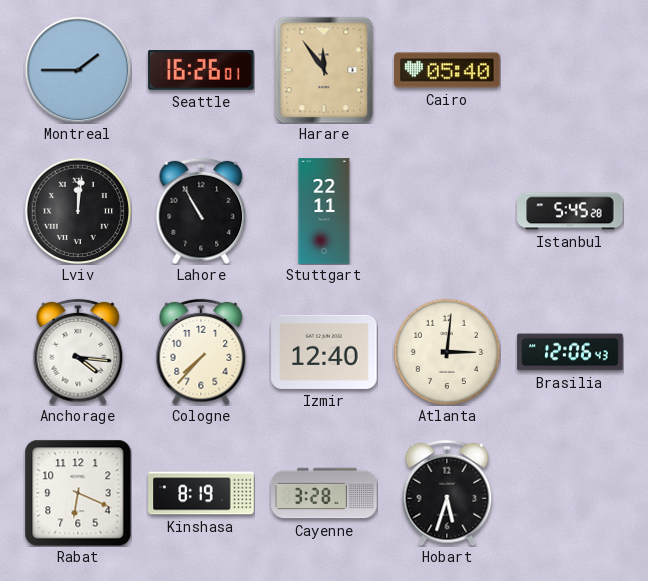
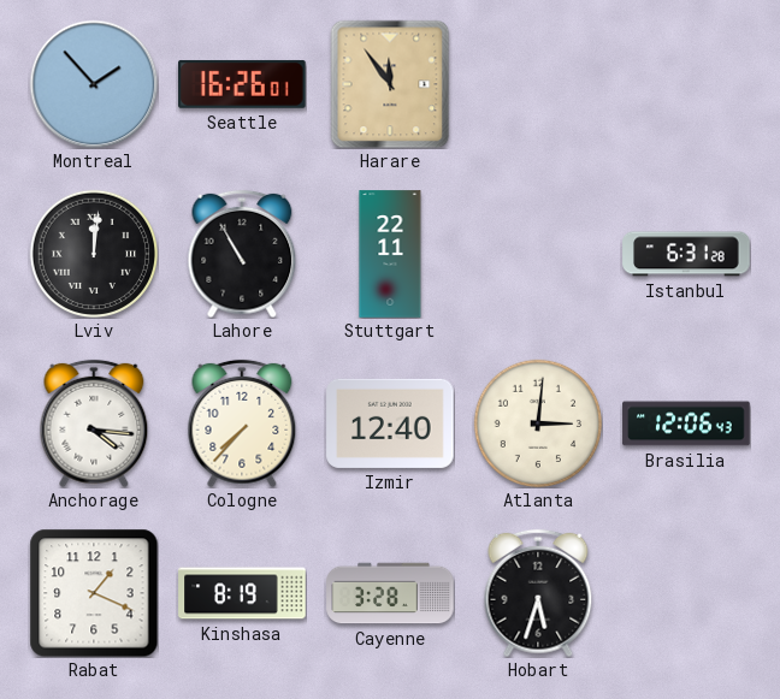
Montreal: 1:45 -> 1:53 (94, 84)
Cairo: 05:40 -> none (447, 70)
Istanbul: 5:45 -> 6:31 (686, 254)
Rabat: 6:19 -> 1:19 (94, 593)
